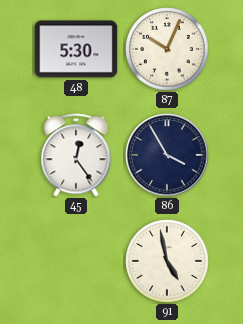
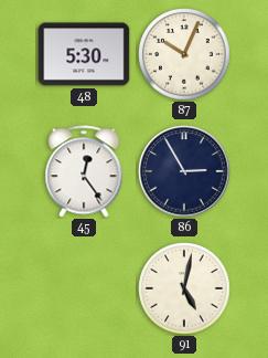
86: 3:55 -> 2:55 (184, 171)
91: 4:58 -> 5:02 (184, 288)
